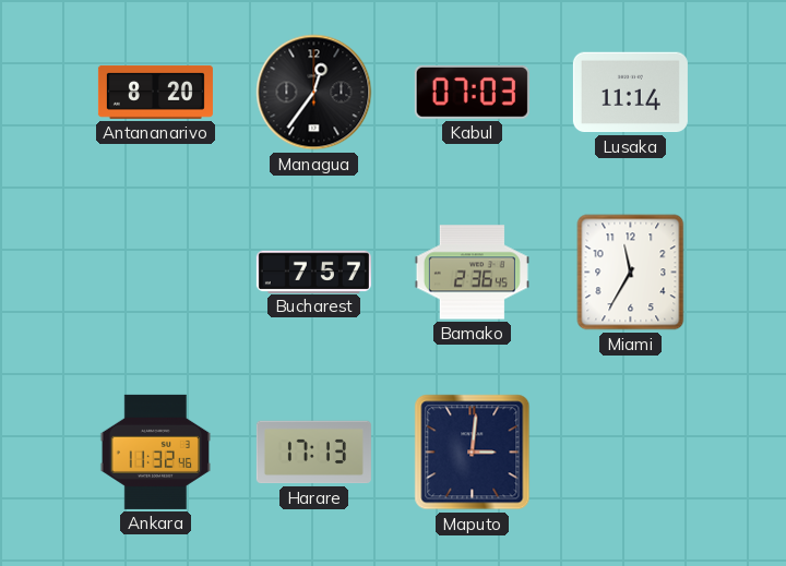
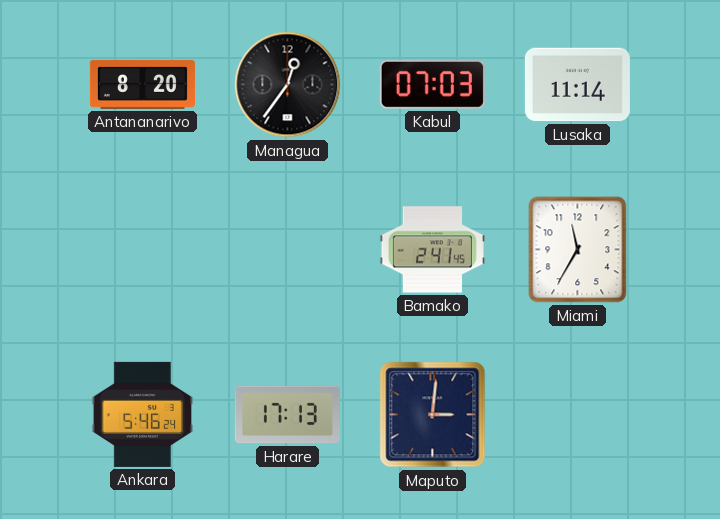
Bucharest: 7:57 -> none (313, 272)
Bamako: 2:36 -> 2:41 (432, 250)
Ankara: 11:32 -> 5:46 (142, 414)
